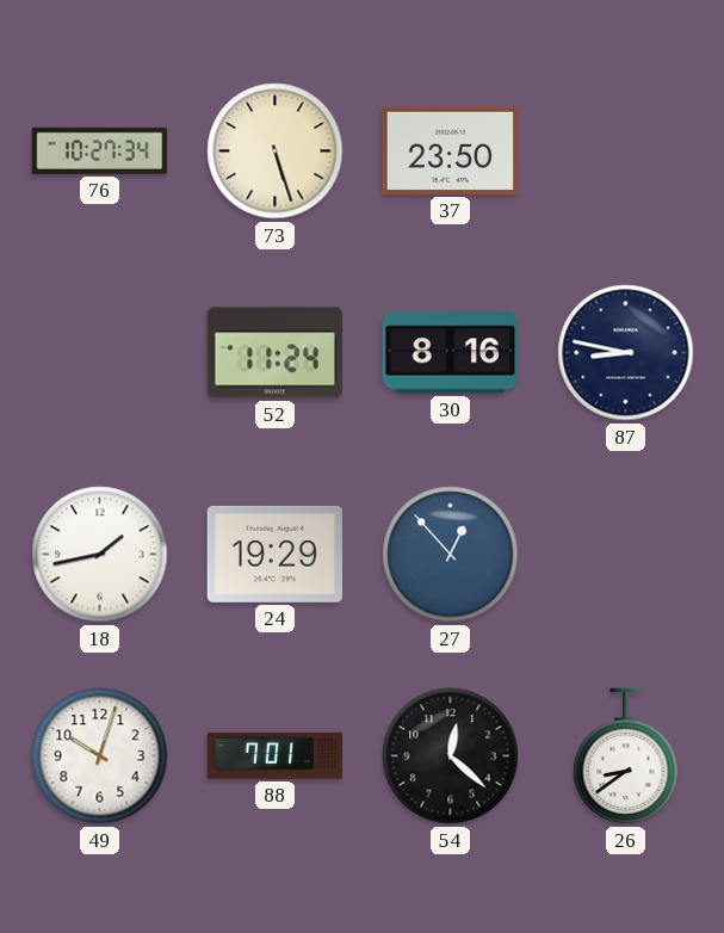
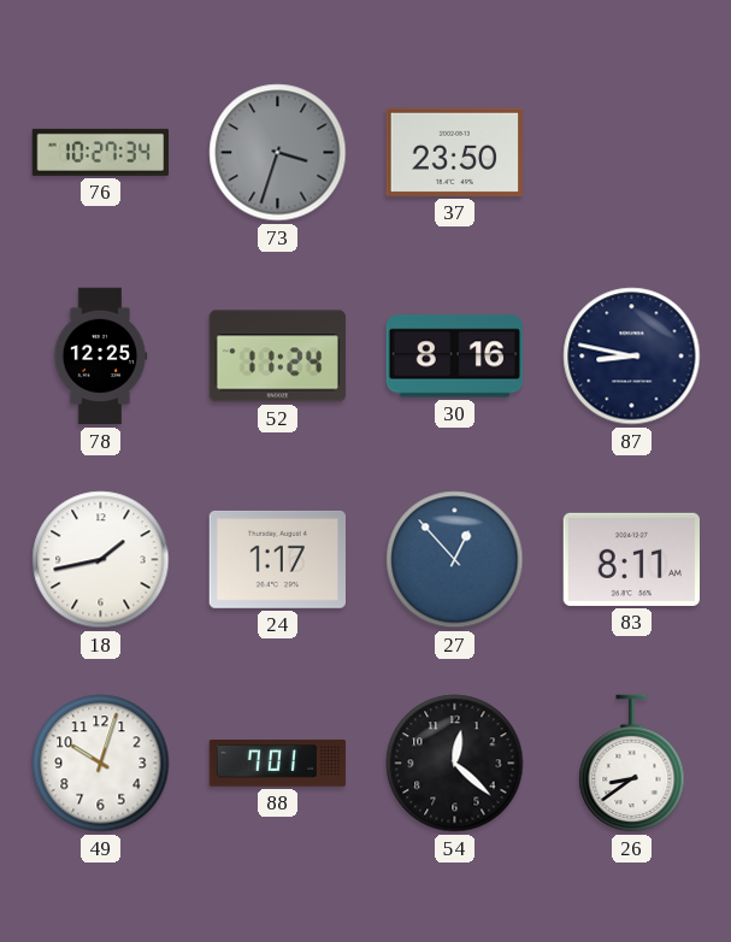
73: 5:27 -> 3:33 (278, 153)
73 dial: cream -> grey (278, 153)
78: none -> 12:25 (100, 357)
24: 19:29 -> 1:17 (277, 559)
83: none -> 8:11 (631, 559)
